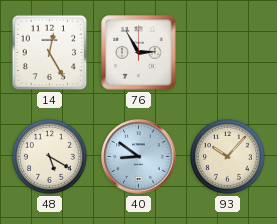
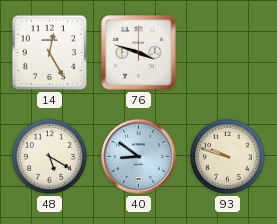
76: 2:55 -> 3:48 (139, 53)
93: 10:07 -> 9:48 (228, 157)
